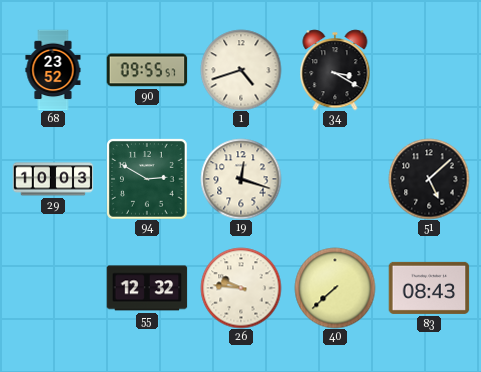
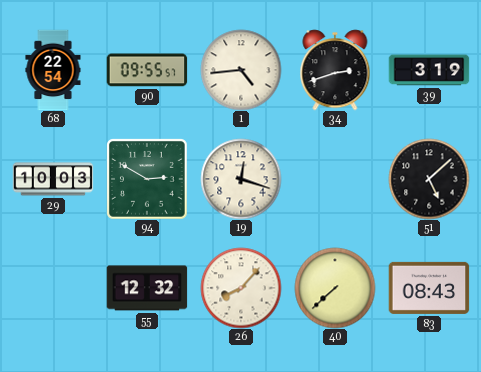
68: 23:52 -> 22:54 (53, 70)
1: 4:42 -> 4:44 (241, 70)
34: 3:20 -> 2:42 (335, 70)
39: none -> 3:19 (429, 70)
26: 9:46 -> 8:07 (241, 288)
